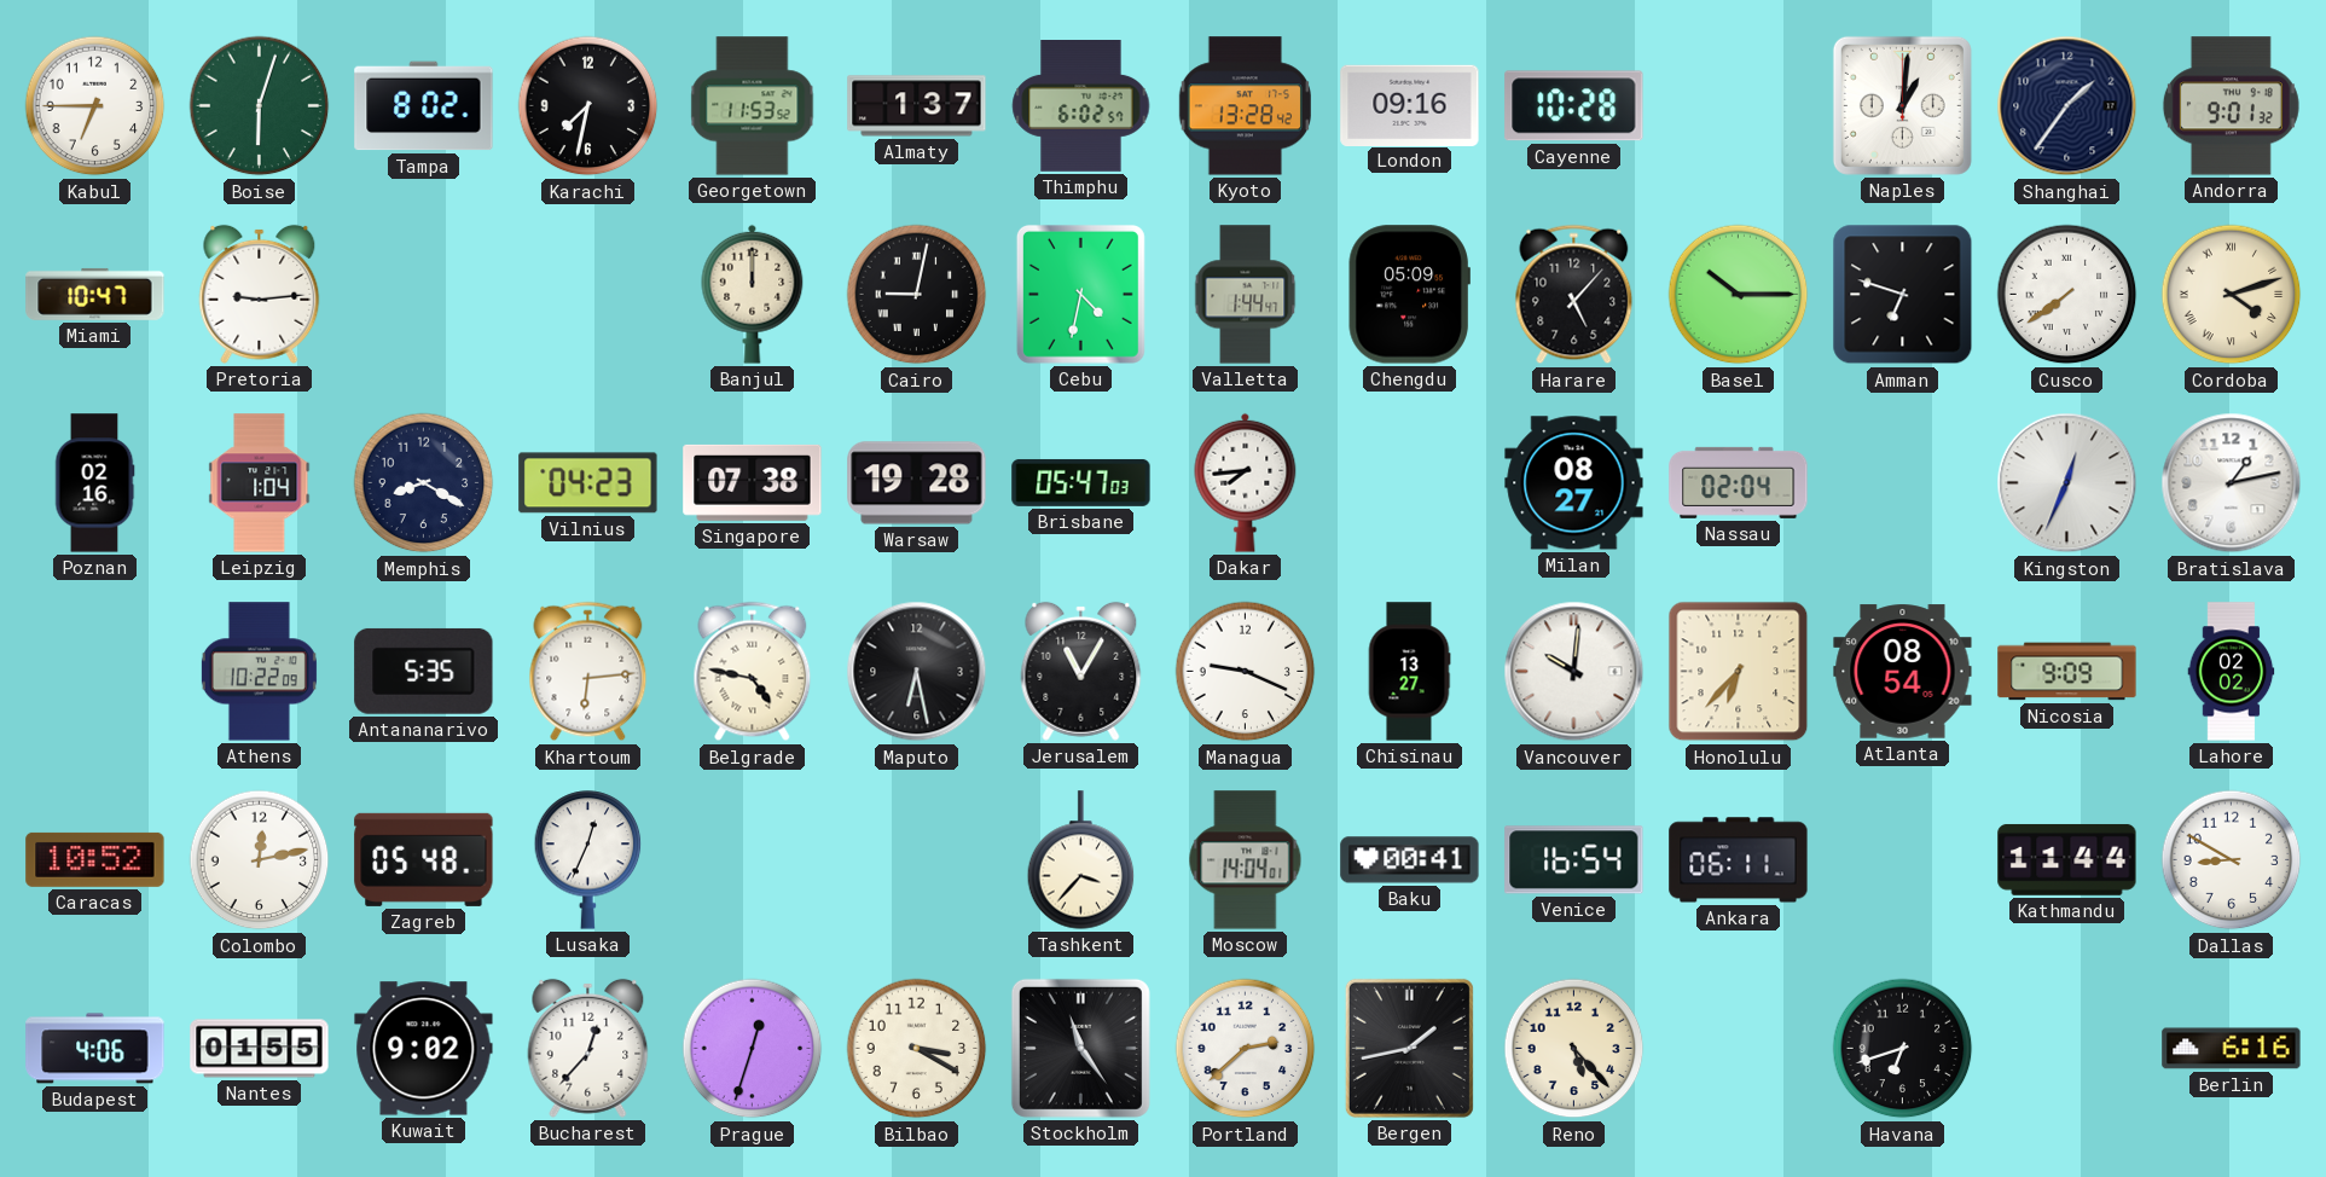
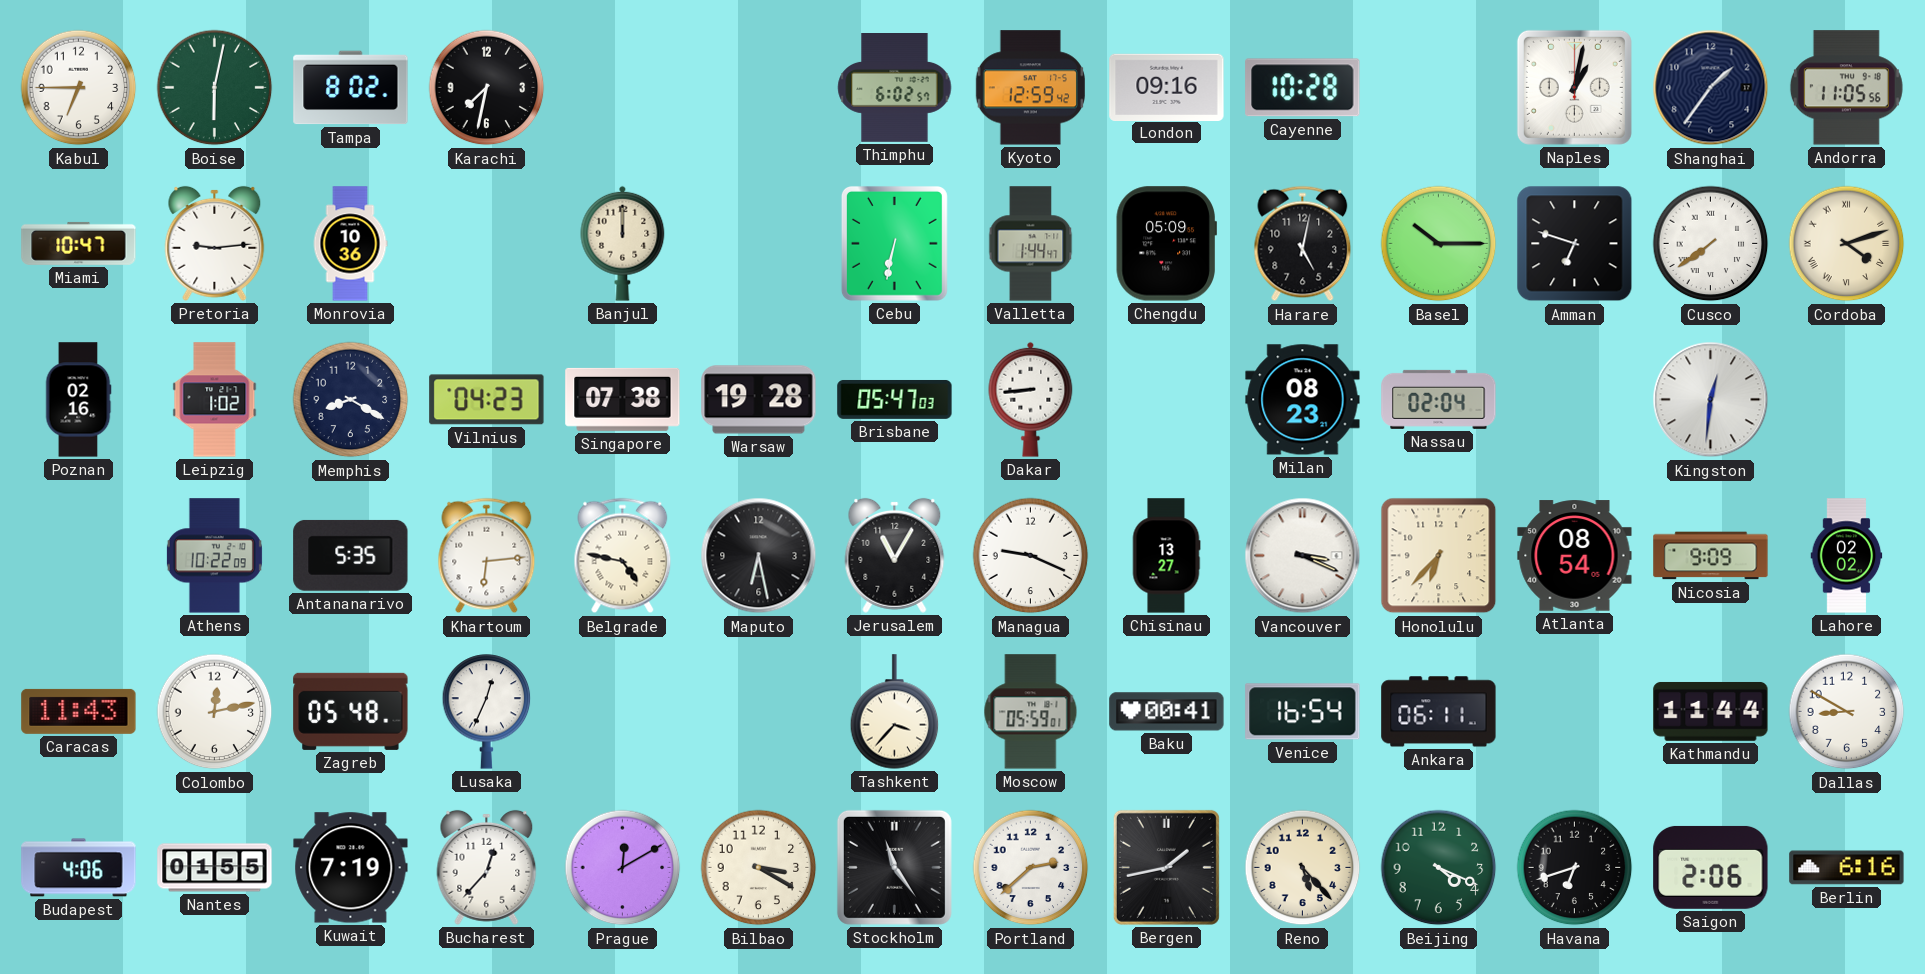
Boise: 6:03 -> 6:02 (215, 88)
Georgetown: 11:53 -> none (753, 106)
Almaty: 1:37 -> none (917, 106)
Kyoto: 13:28 -> 12:59 (1030, 88)
Naples: 1:01 -> 1:02 (1574, 87)
Andorra: 9:01 -> 11:05 (1846, 88)
Monrovia: none -> 10:36 (350, 244)
Cairo: 9:02 -> none (917, 295)
Cebu: 4:32 -> 6:32 (894, 243)
Harare: 5:07 -> 5:02 (1303, 244)
Leipzig: 1:04 -> 1:02 (215, 400)
Dakar: 7:44 -> 8:44 (1031, 399)
Milan: 08:27 -> 08:23 (1303, 400)
Kingston: 12:34 -> 12:31 (1711, 400)
Bratislava: 1:13 -> none (2232, 483)
Vancouver: 10:01 -> 3:19 (1303, 556)
Caracas: 10:52 -> 11:43 (79, 711)
Moscow: 14:04 -> 05:59 (1031, 712)
Kuwait: 9:02 -> 7:19 (351, 868)
Prague: 12:33 -> 12:10 (623, 868)
Beijing: none -> 4:19 (1439, 868)
Saigon: none -> 2:06 (1711, 867)
